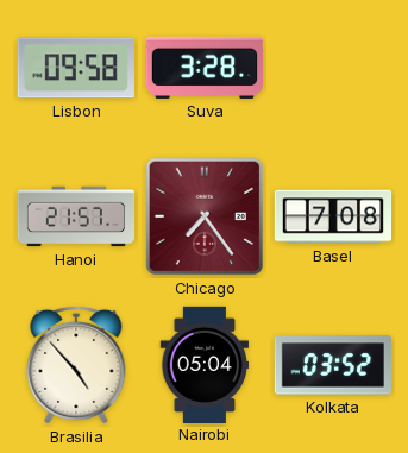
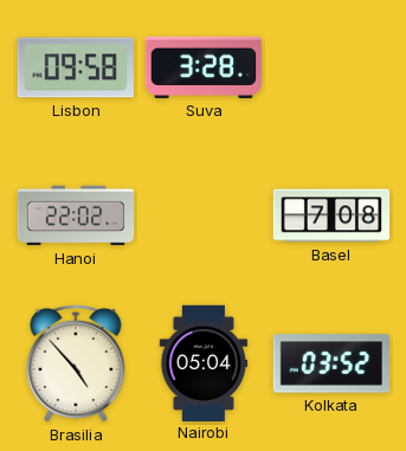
Hanoi: 21:57 -> 22:02 (76, 215)
Chicago: 7:24 -> none (205, 216)
